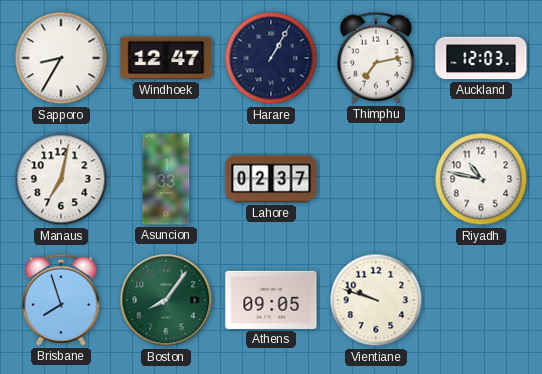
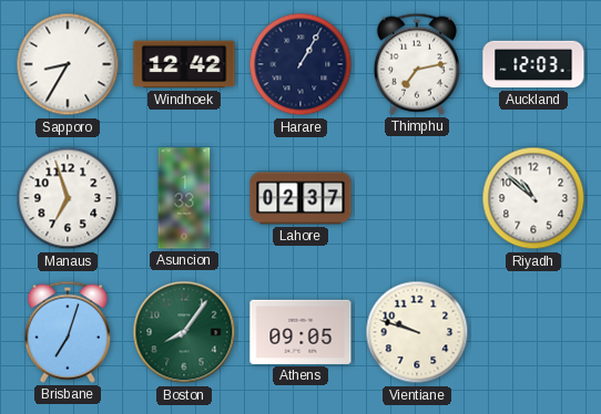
Windhoek: 12:47 -> 12:42 (184, 64)
Manaus: 7:02 -> 6:57 (68, 198)
Riyadh: 10:47 -> 10:52 (533, 198)
Brisbane: 7:57 -> 7:03 (68, 332)
